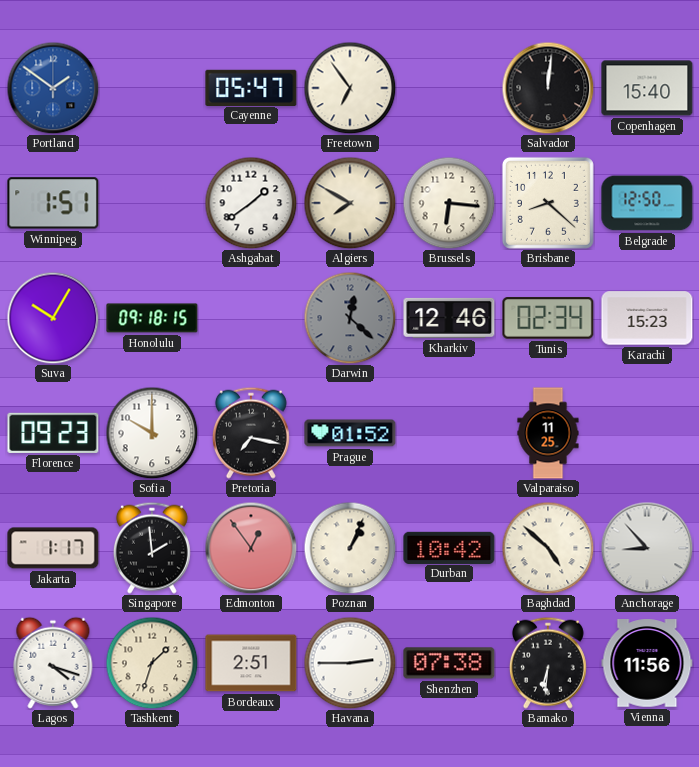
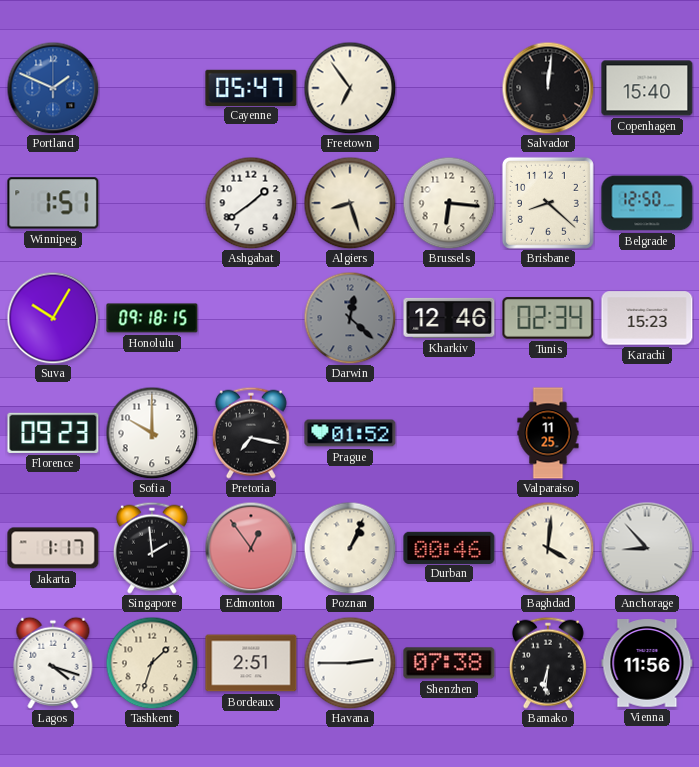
Portland: 1:51 -> 1:49 (53, 88)
Algiers: 7:50 -> 8:27 (350, 203)
Durban: 10:42 -> 00:46 (449, 547)
Baghdad: 4:52 -> 4:01 (548, 548)
